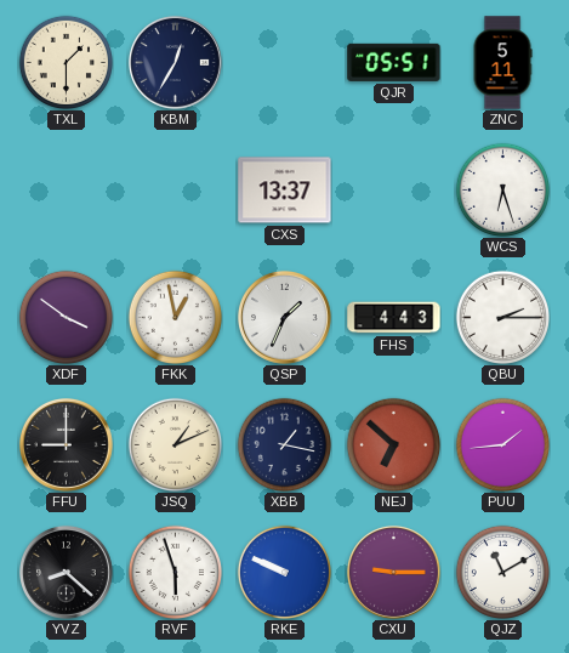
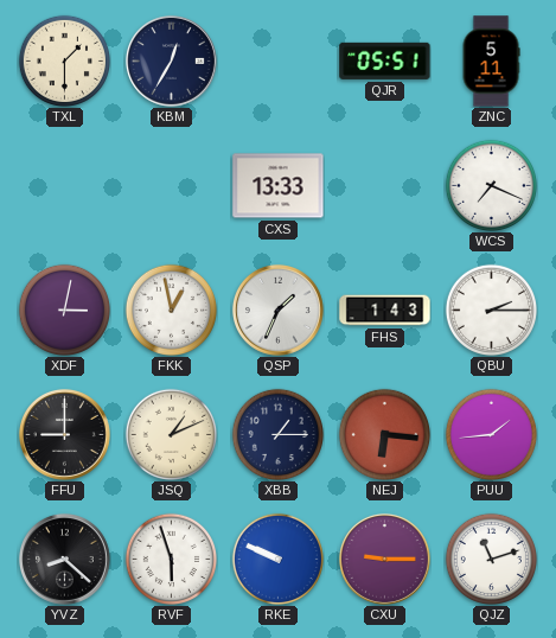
CXS: 13:37 -> 13:33 (279, 186)
WCS: 6:27 -> 7:19 (491, 185)
XDF: 3:51 -> 3:02 (64, 310)
FHS: 4:43 -> 1:43 (385, 311)
XBB: 1:17 -> 1:15 (277, 434)
NEJ: 6:52 -> 6:16 (384, 434)
QJZ: 11:10 -> 11:12 (491, 559)
